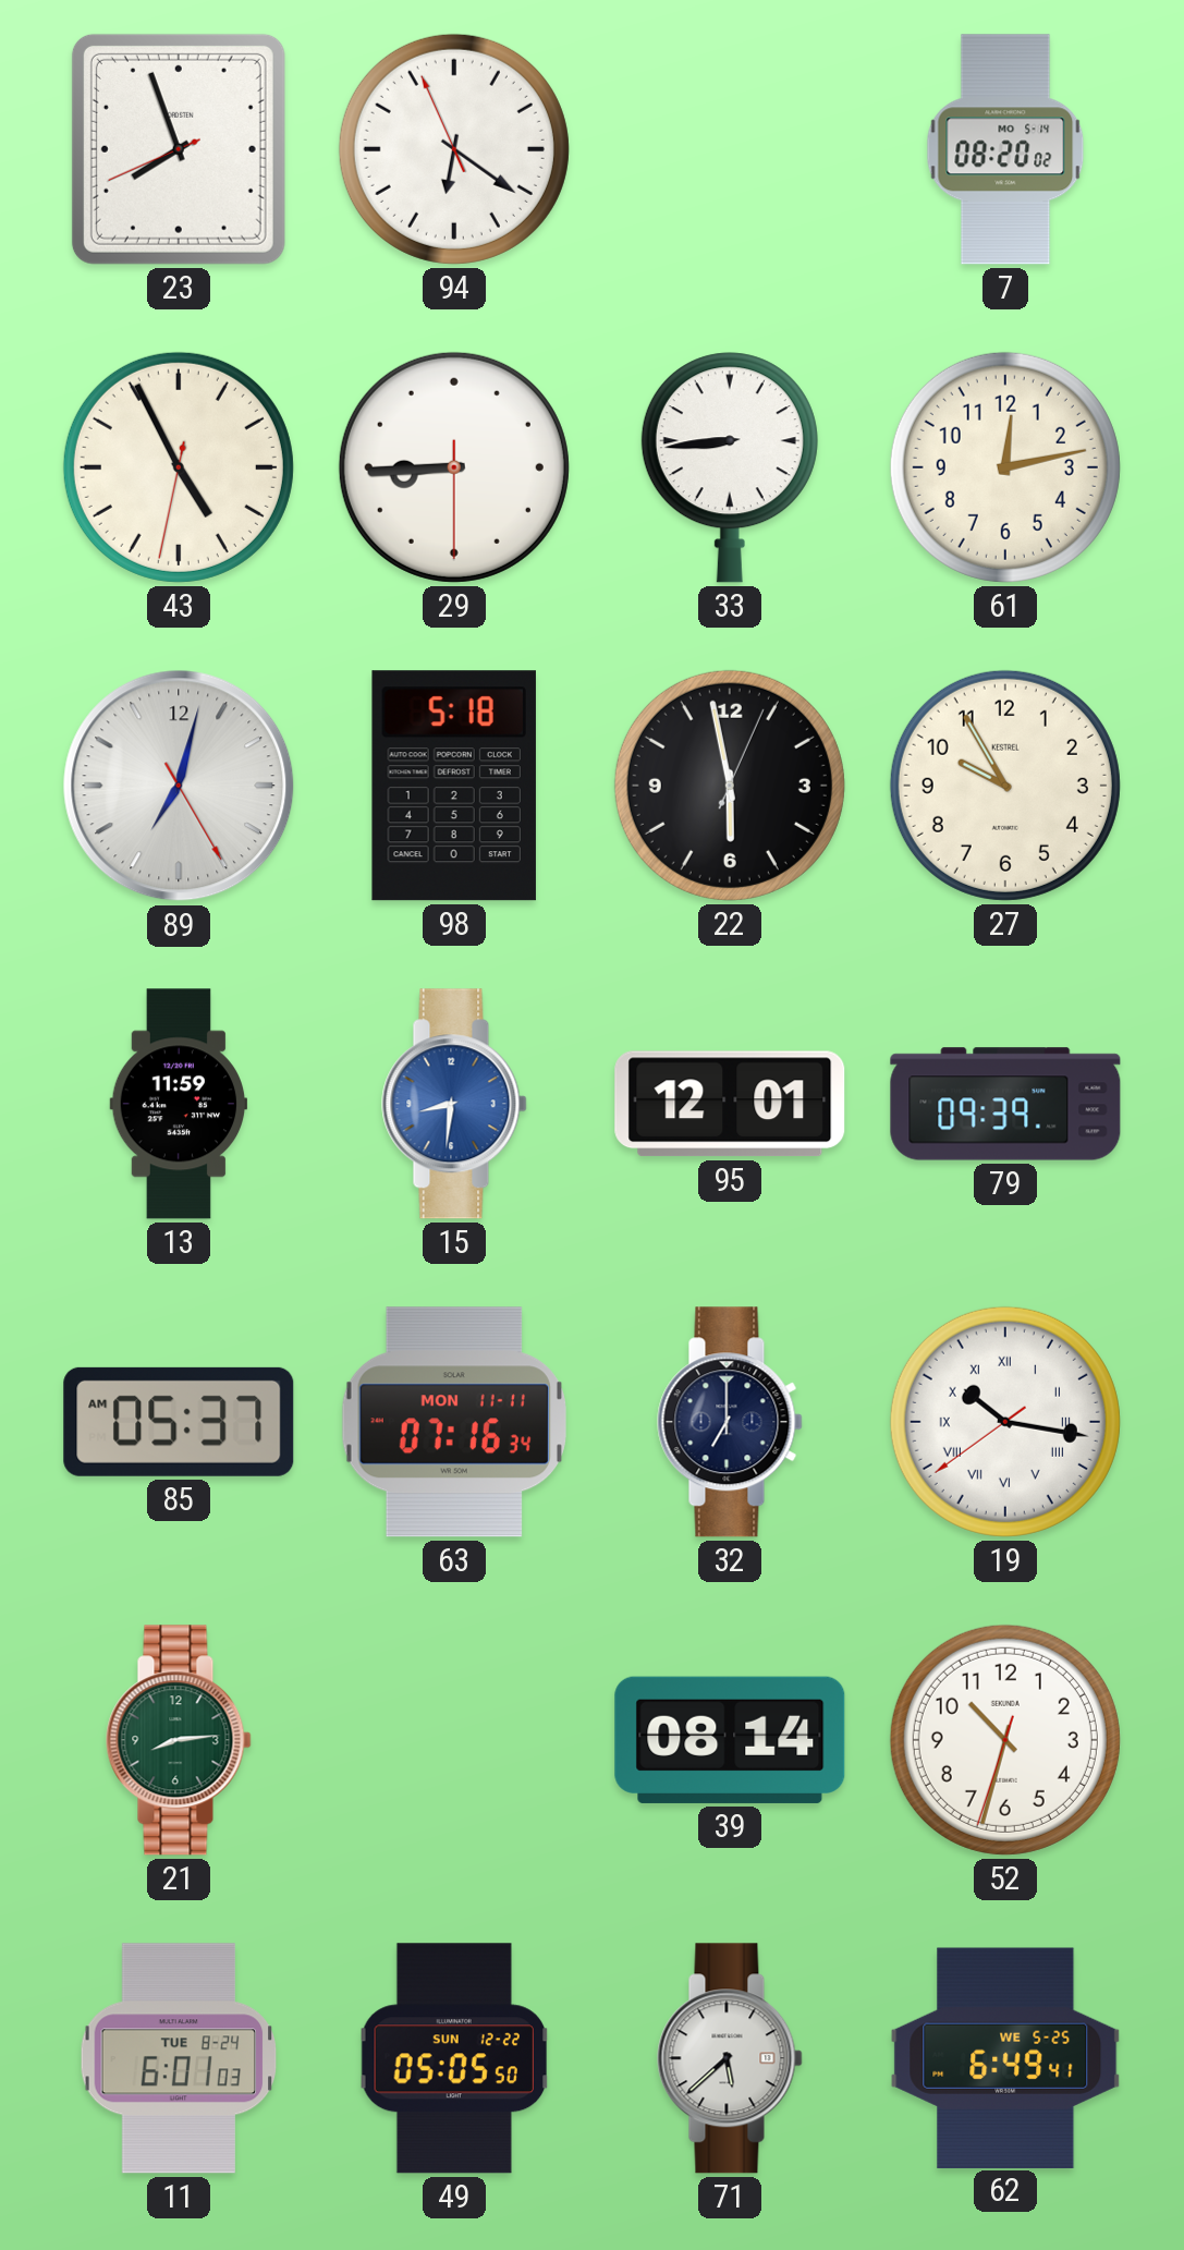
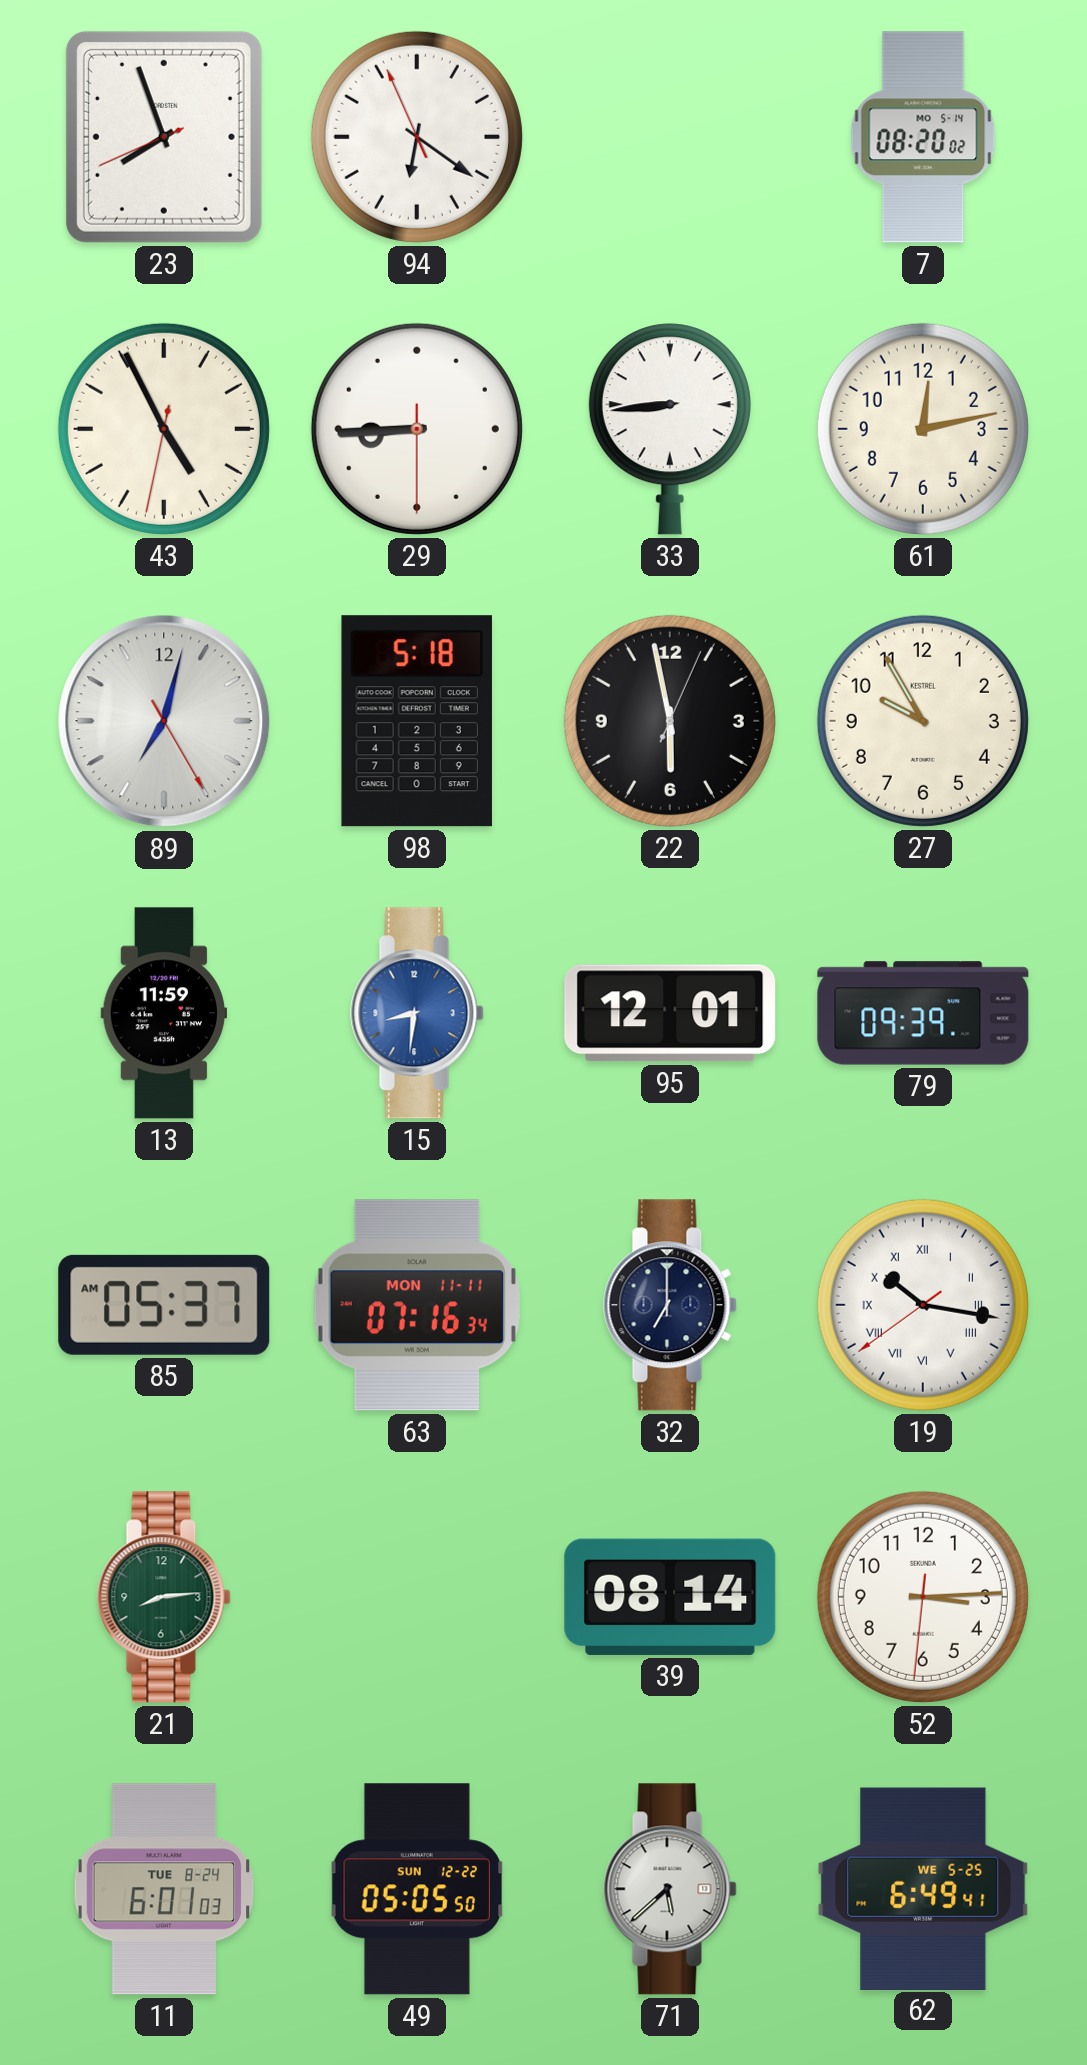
52: 10:32 -> 3:14 (923, 1597)
